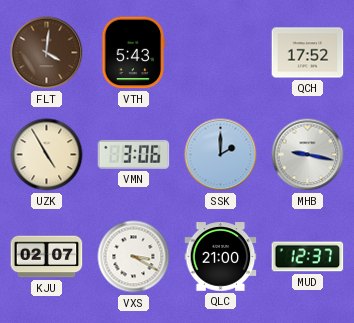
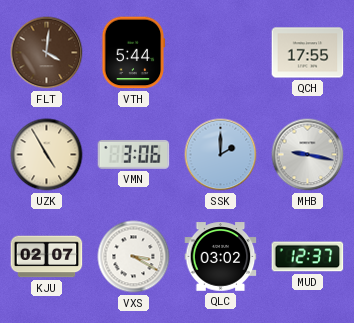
VTH: 5:43 -> 5:44 (133, 53)
QCH: 17:52 -> 17:55 (308, 53)
QLC: 21:00 -> 03:02 (221, 257)
